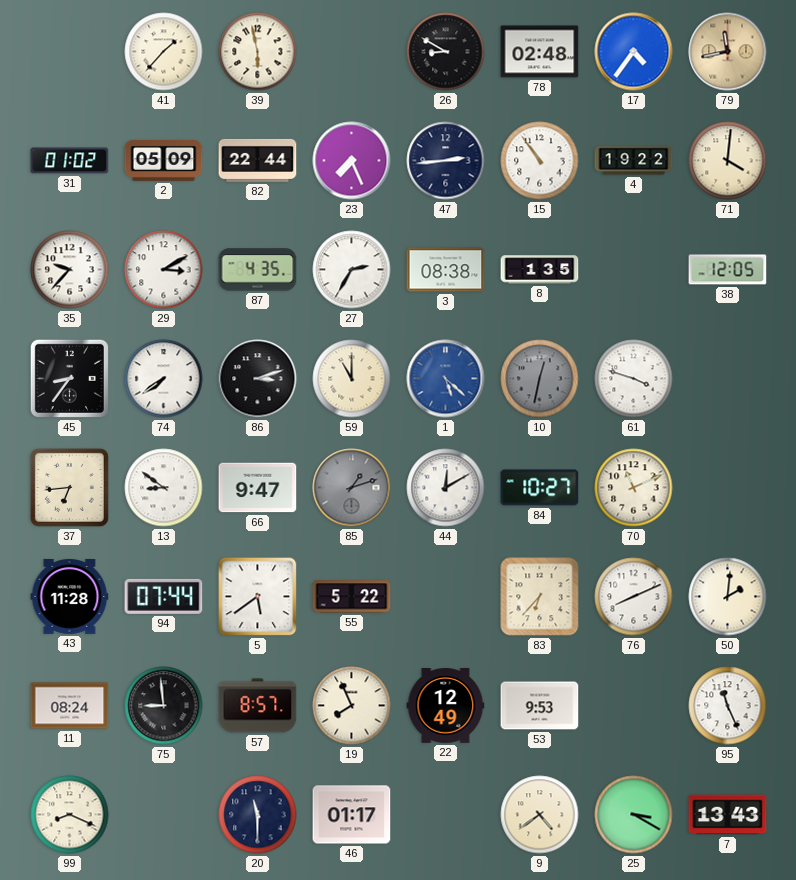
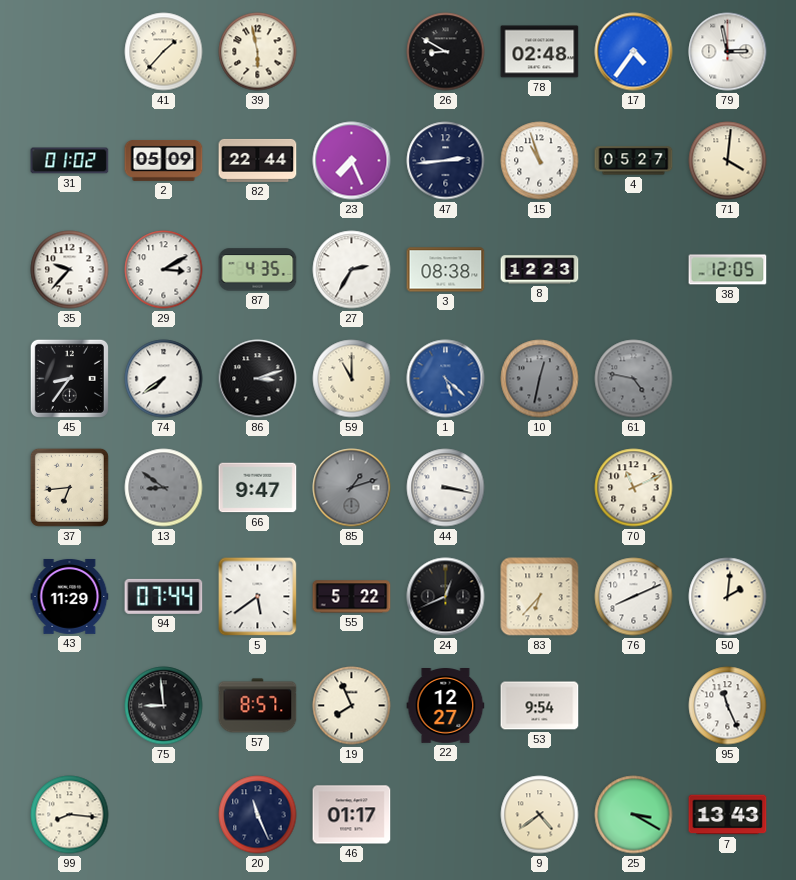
79: 11:43 -> 2:58 (728, 52)
79 dial: champagne -> white (728, 52)
15: 10:54 -> 10:57 (540, 161)
4: 19:22 -> 05:27 (634, 161)
8: 1:35 -> 12:23 (540, 270)
61: 3:48 -> 4:47 (634, 379)
61 dial: white -> grey (634, 379)
13 dial: white -> grey (164, 488)
44: 12:10 -> 3:17 (446, 488)
84: 10:27 -> none (540, 488)
43: 11:28 -> 11:29 (70, 596)
24: none -> 12:41 (446, 597)
11: 08:24 -> none (70, 706)
22: 12:49 -> 12:27 (446, 706)
53: 9:53 -> 9:54 (540, 706)
99: 8:19 -> 8:16 (70, 815)
20: 11:30 -> 11:26 (258, 815)
